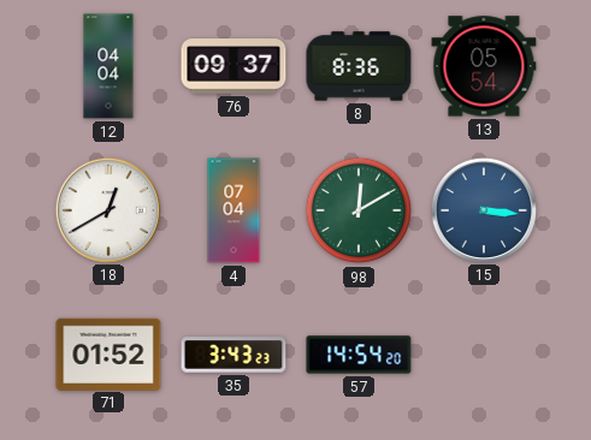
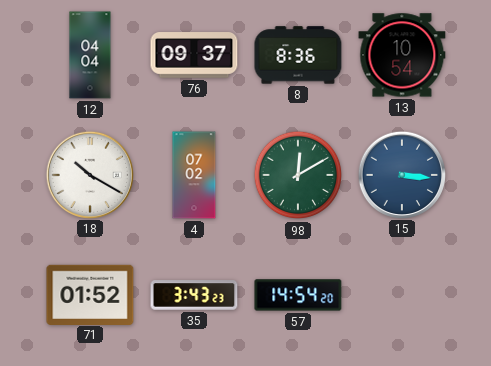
13: 05:54 -> 10:54 (402, 55)
18: 12:40 -> 10:20 (89, 174)
4: 07:04 -> 07:02 (194, 175)
